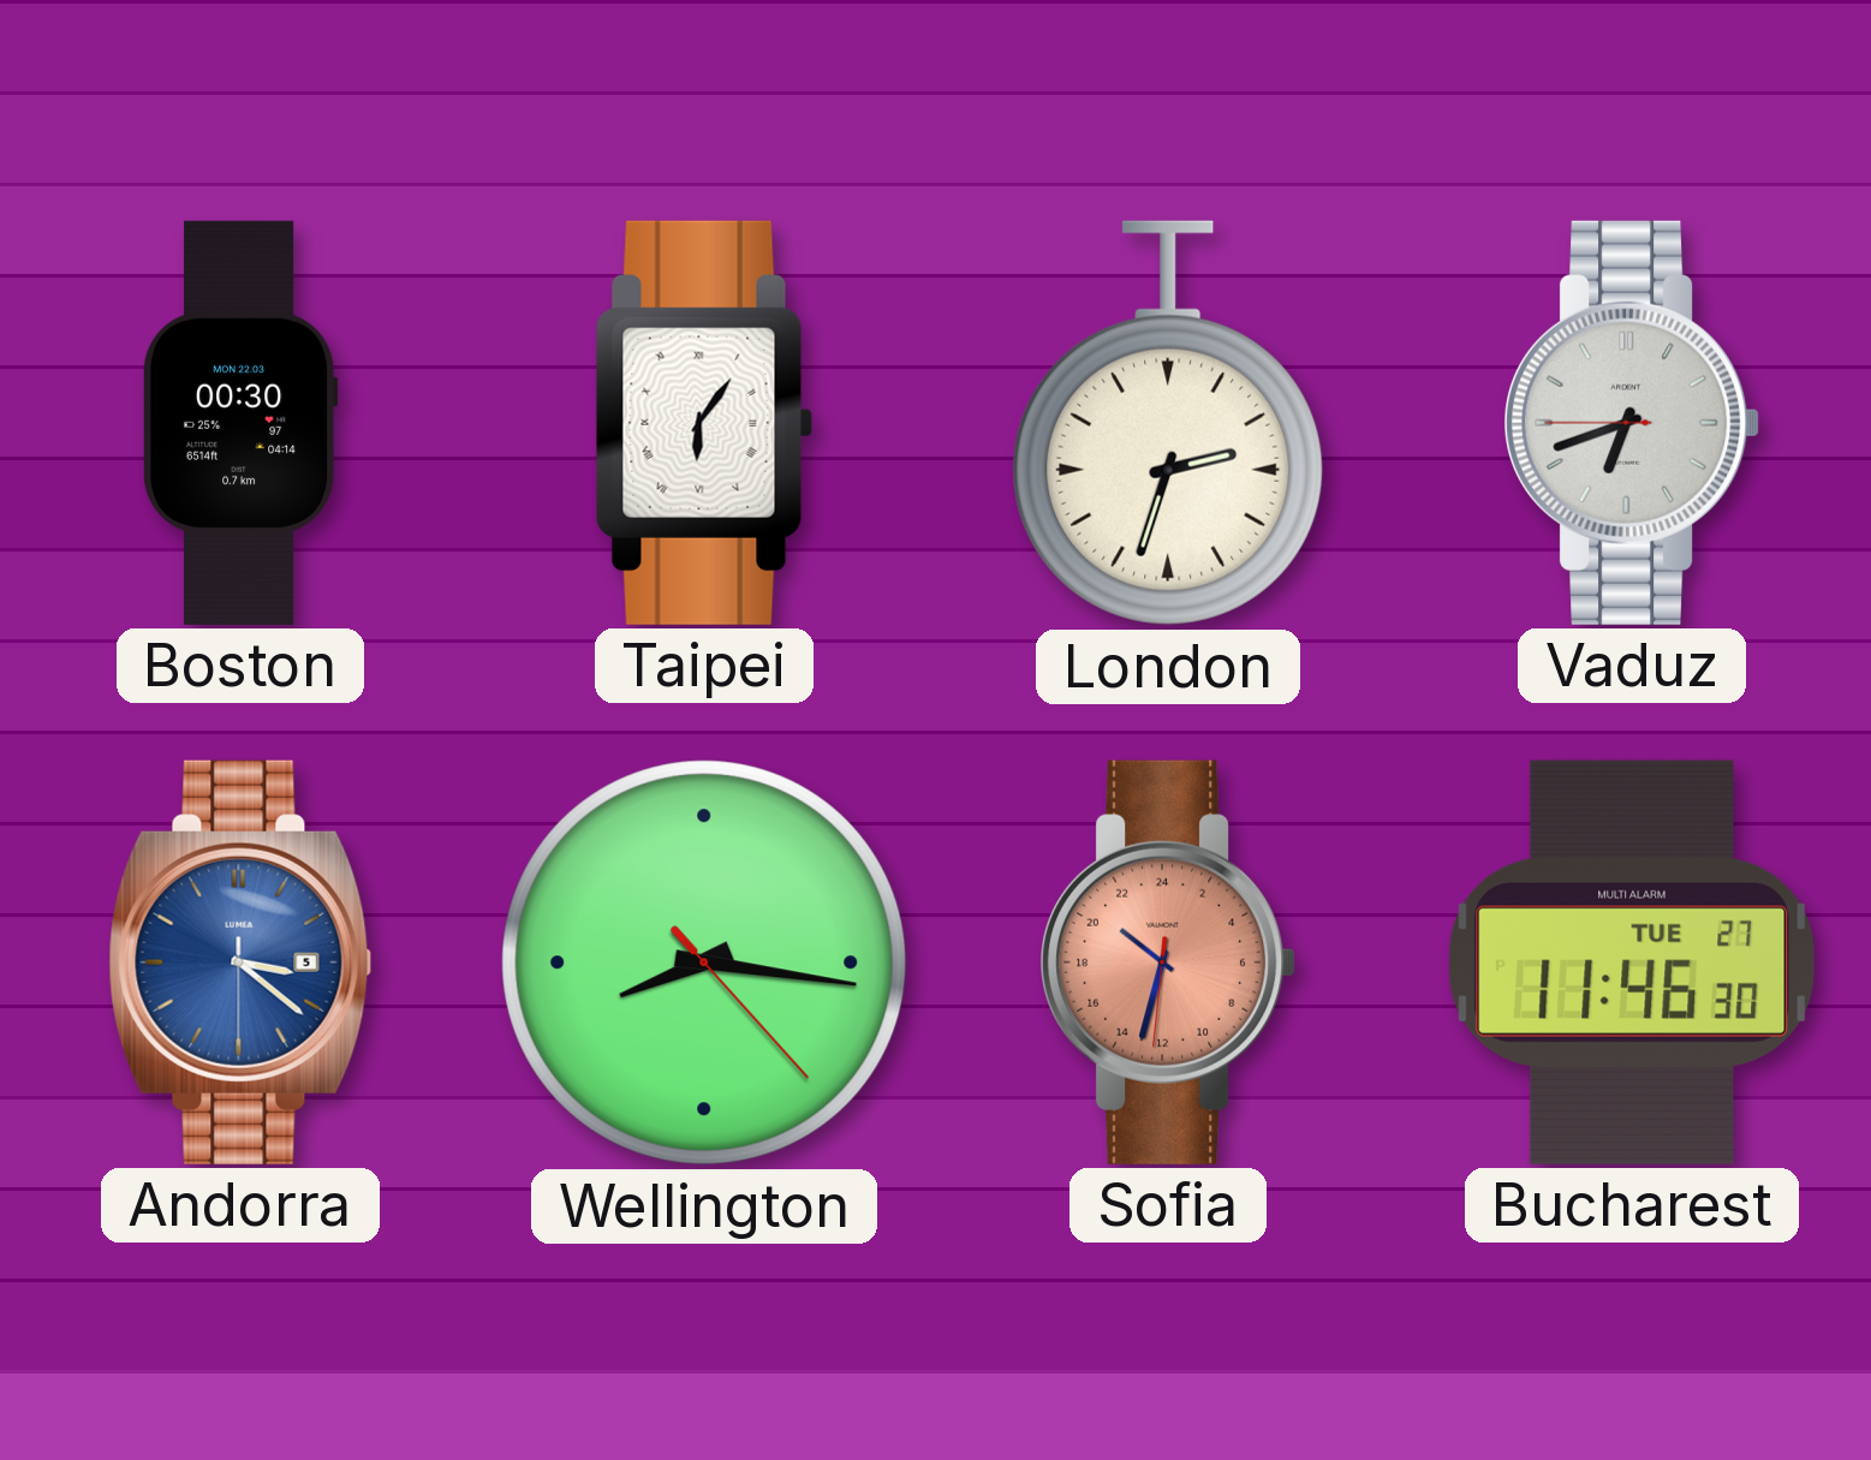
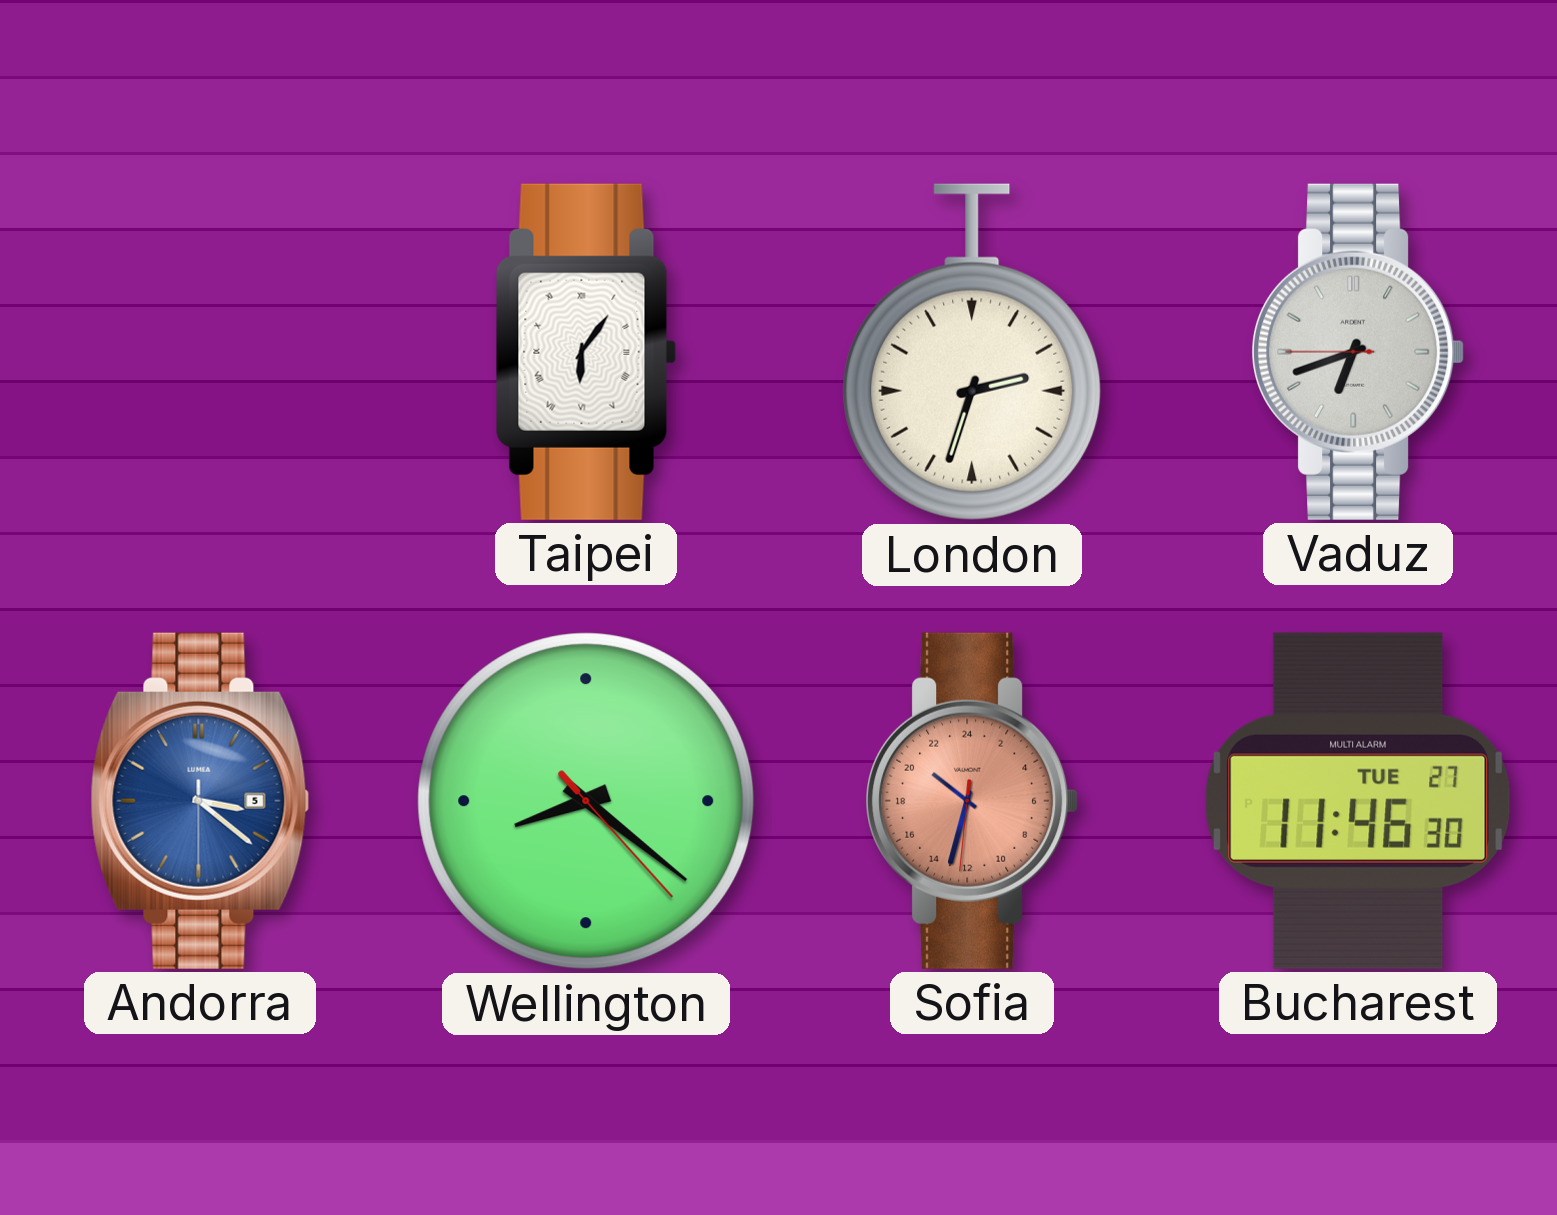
Boston: 00:30 -> none (240, 423)
Wellington: 8:16 -> 8:21 (586, 801)
